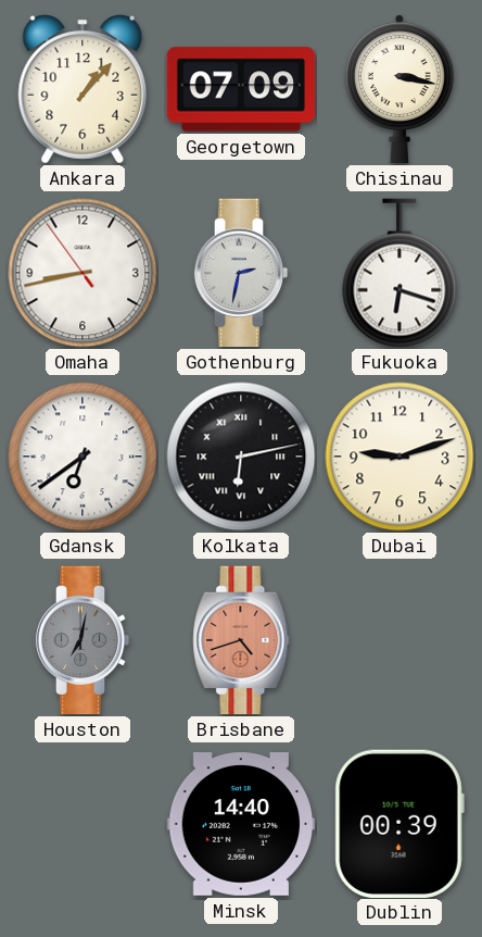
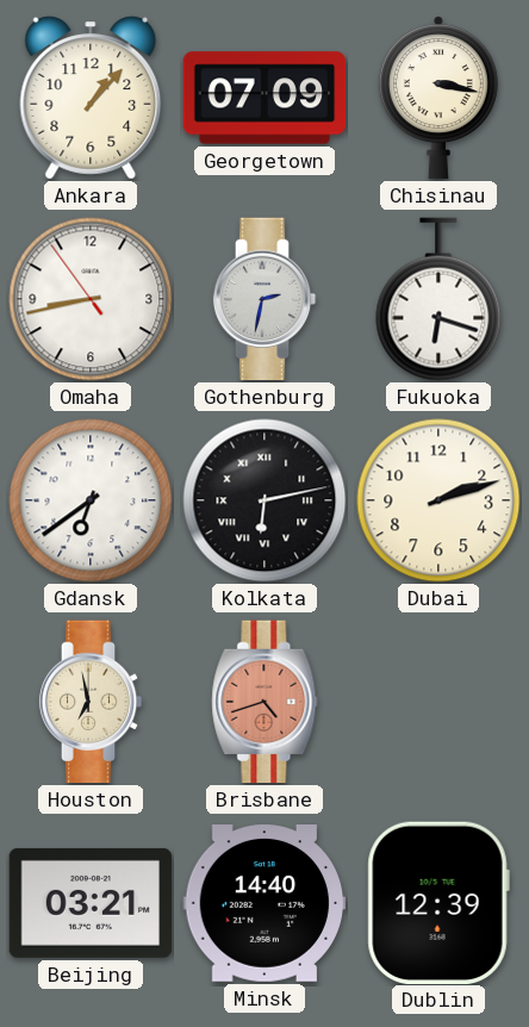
Dubai: 9:12 -> 2:12 (438, 500)
Houston: 7:02 -> 6:58 (91, 702)
Houston dial: grey -> cream (91, 702)
Beijing: none -> 03:21 (91, 903)
Dublin: 00:39 -> 12:39 (438, 902)
